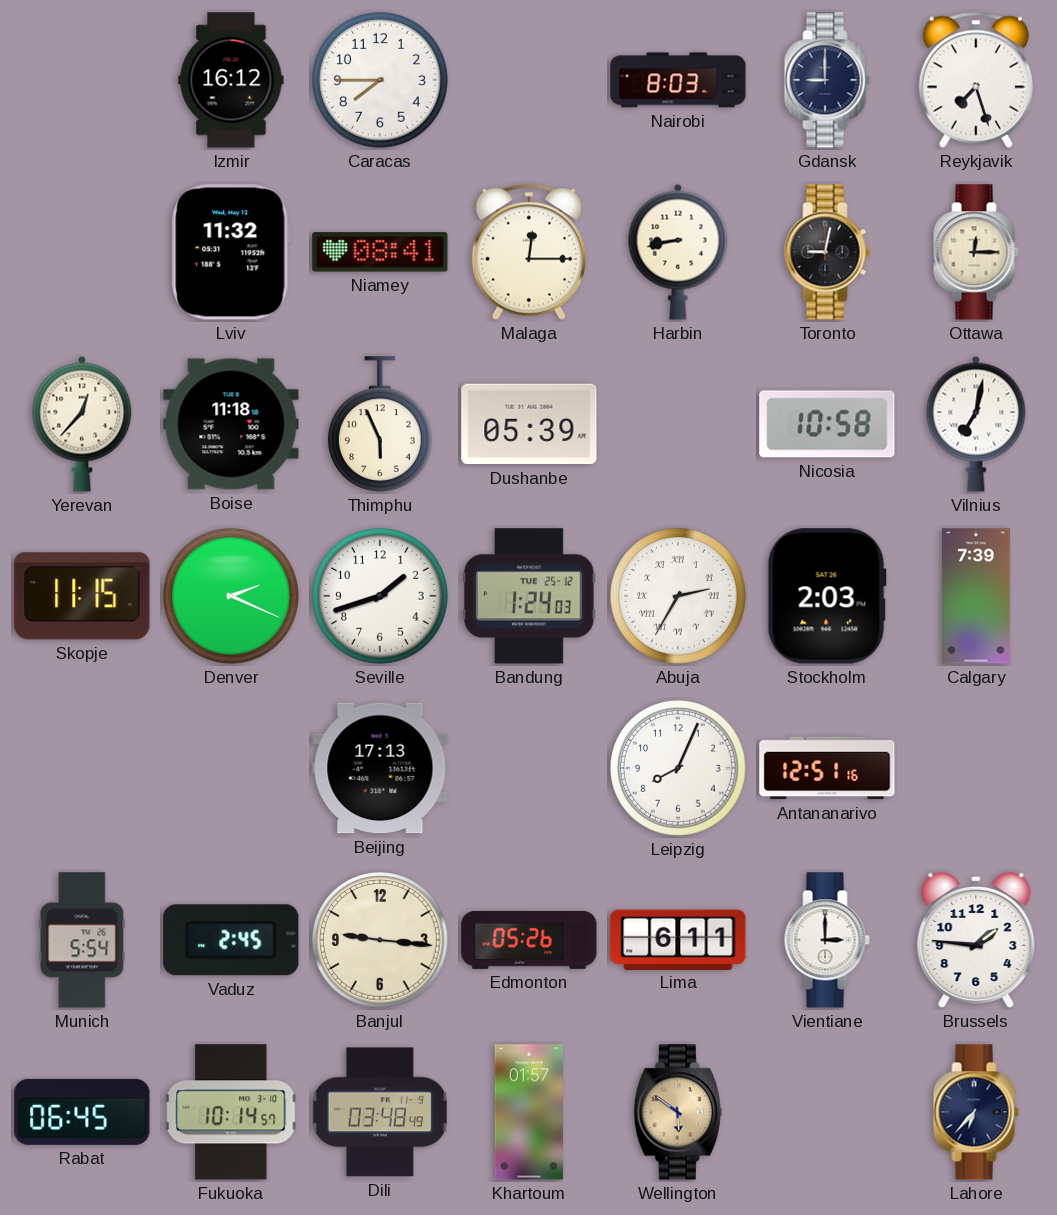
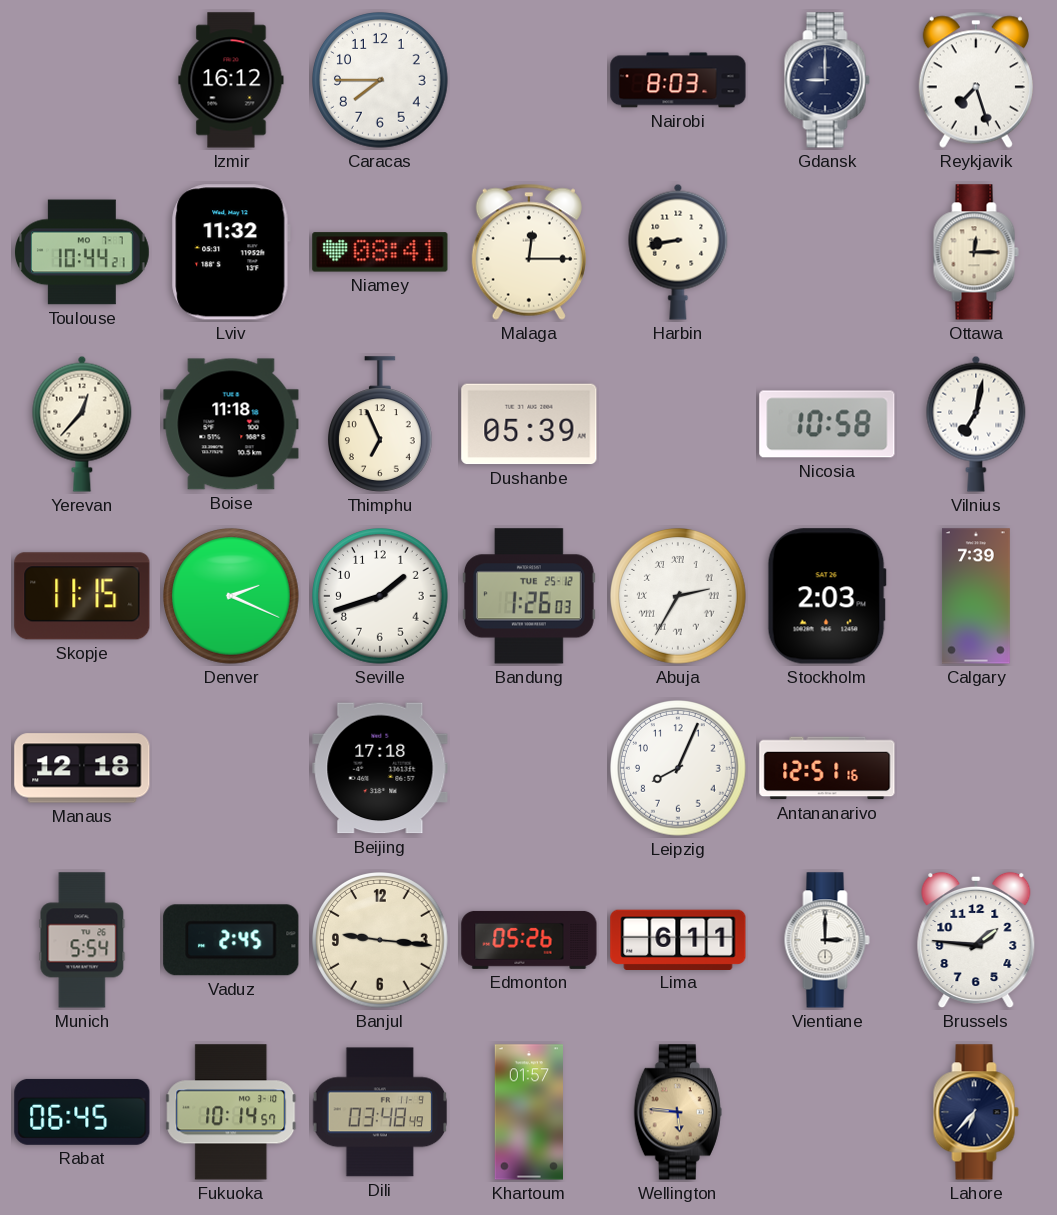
Toulouse: none -> 10:44 (83, 252)
Toronto: 9:02 -> none (827, 252)
Thimphu: 5:56 -> 6:56 (380, 424)
Bandung: 1:24 -> 1:26 (529, 596)
Manaus: none -> 12:18 (82, 768)
Beijing: 17:13 -> 17:18 (380, 768)
Wellington: 5:51 -> 5:46 (678, 1112)
